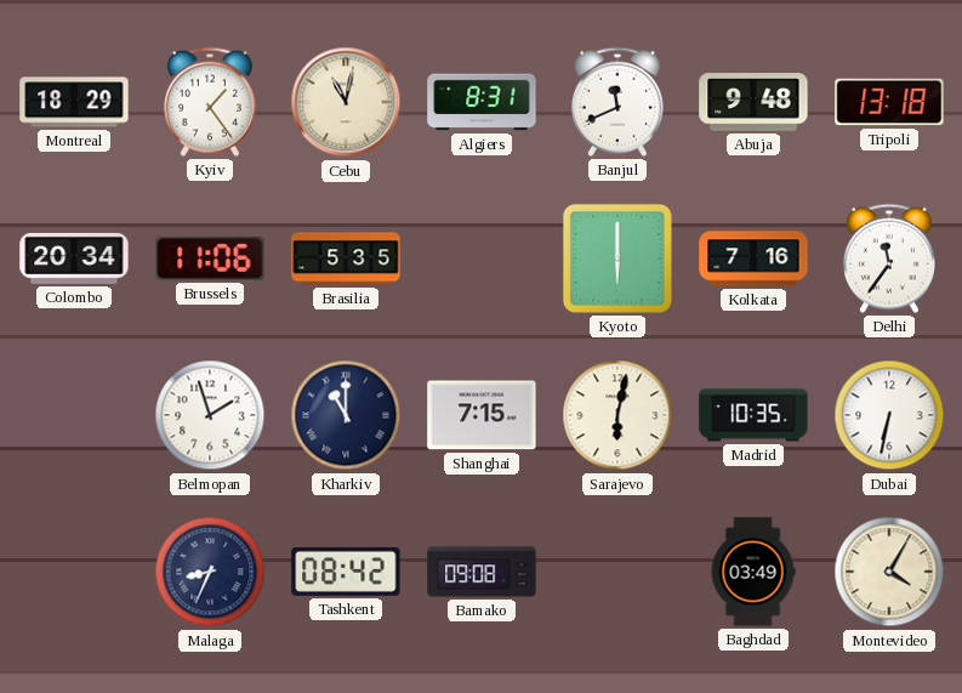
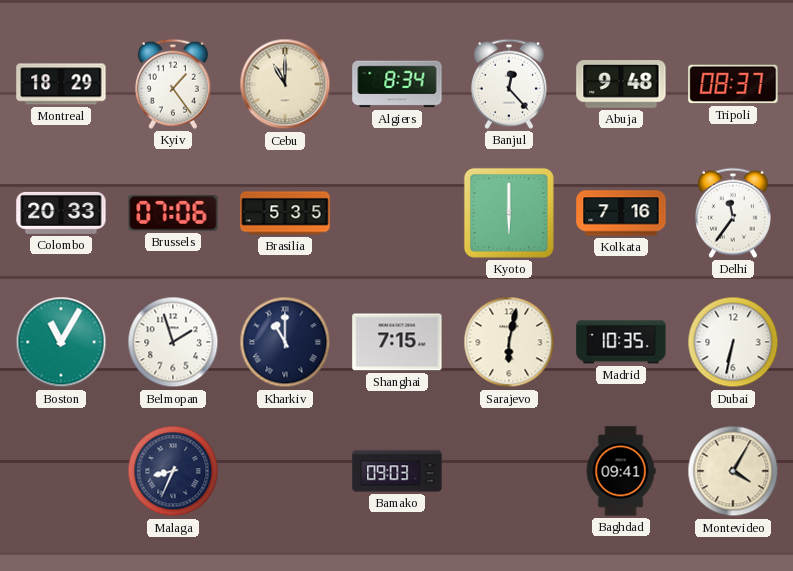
Cebu: 11:02 -> 11:00 (285, 84)
Algiers: 8:31 -> 8:34 (397, 84)
Banjul: 11:41 -> 12:23 (509, 84)
Tripoli: 13:18 -> 08:37 (733, 84)
Colombo: 20:34 -> 20:33 (61, 213)
Brussels: 11:06 -> 07:06 (173, 213)
Boston: none -> 11:05 (61, 342)
Tashkent: 08:42 -> none (346, 572)
Bamako: 09:08 -> 09:03 (397, 471)
Baghdad: 03:49 -> 09:41 (621, 471)
